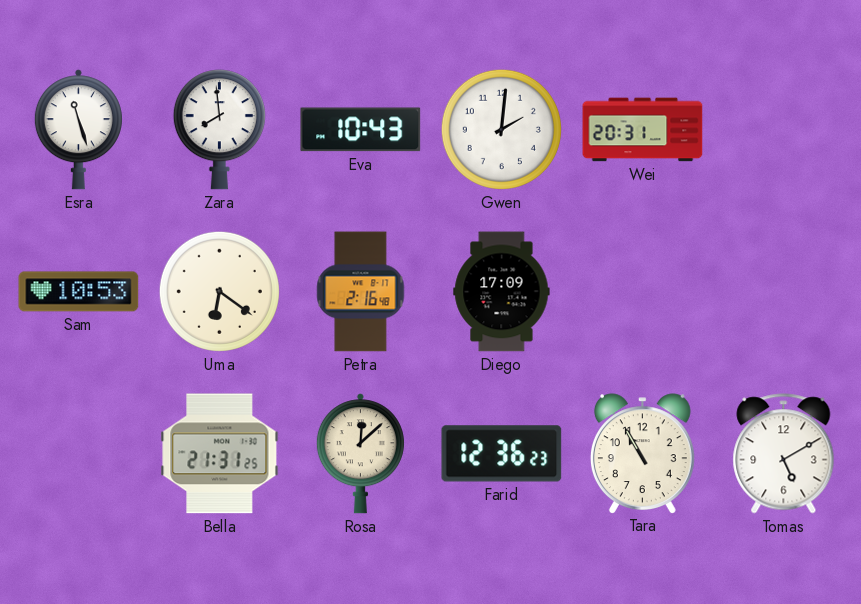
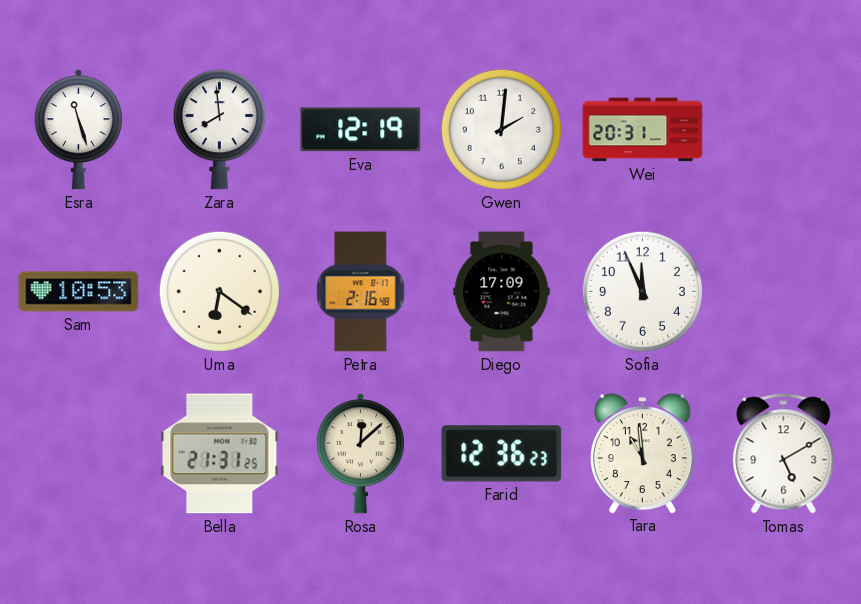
Eva: 10:43 -> 12:19 (361, 130)
Sofia: none -> 11:56 (642, 291)
Tara: 10:55 -> 10:59 (642, 453)
